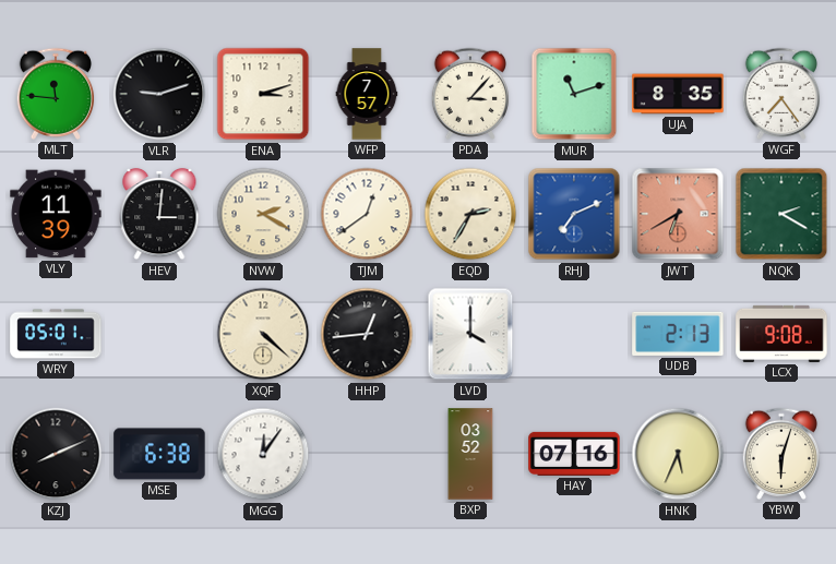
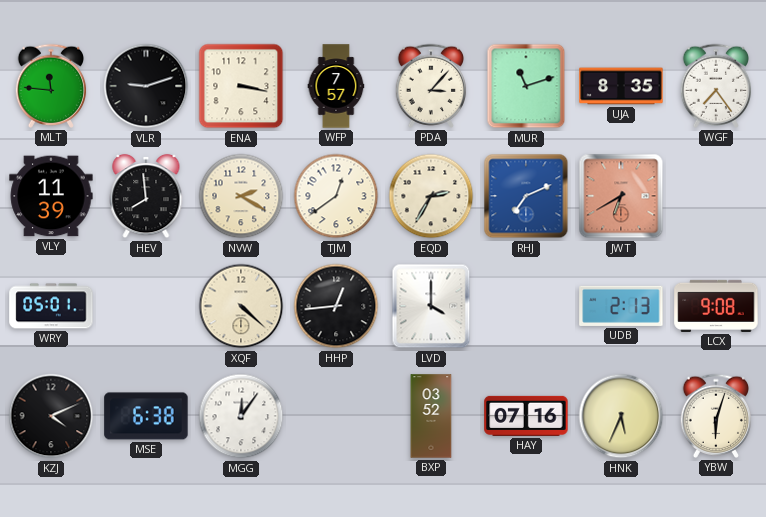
ENA: 3:12 -> 3:17 (241, 86)
HEV: 3:01 -> 7:59 (146, 196)
NQK: 2:20 -> none (781, 214)
KZJ: 8:11 -> 4:11 (51, 416)
